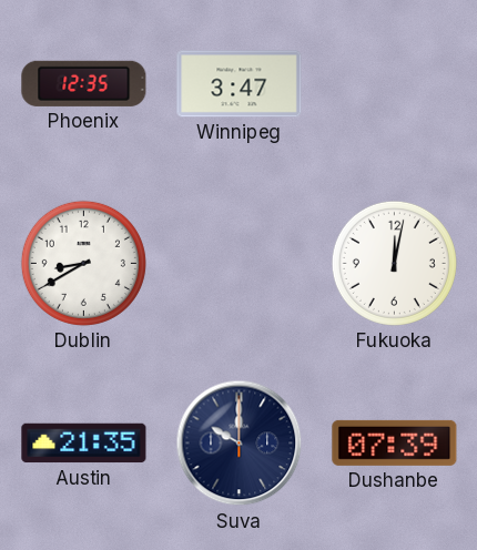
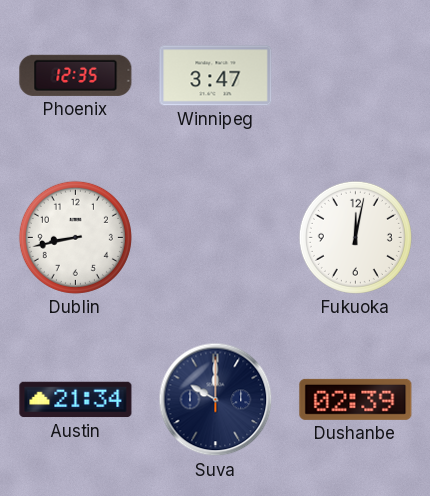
Dublin: 8:40 -> 8:43 (75, 237)
Austin: 21:35 -> 21:34 (76, 400)
Dushanbe: 07:39 -> 02:39 (356, 399)
